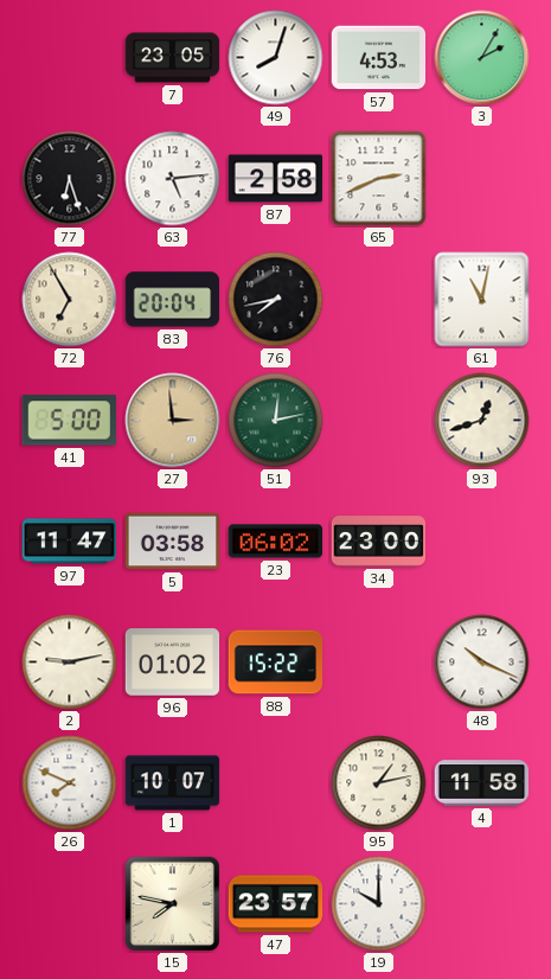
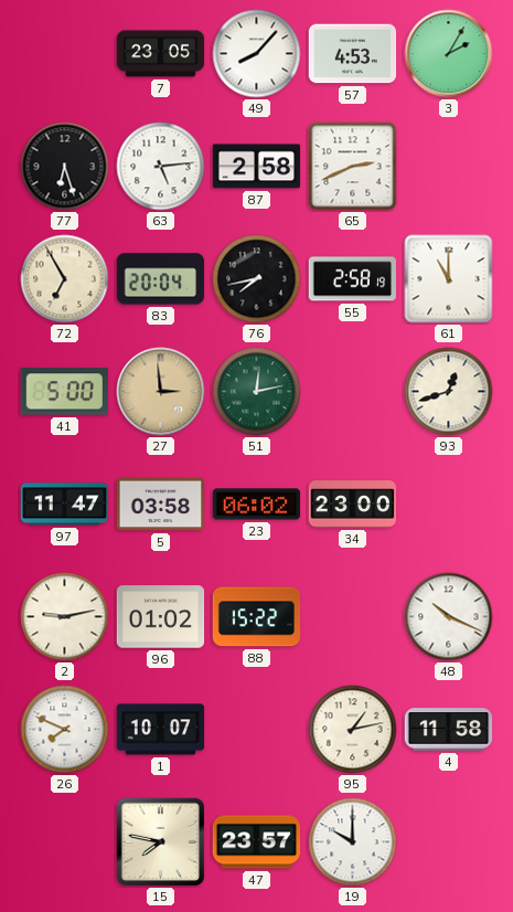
49: 8:03 -> 8:07 (257, 54)
55: none -> 2:58 (353, 279)
61: 11:02 -> 11:00 (449, 279)
